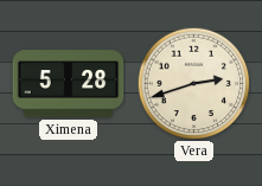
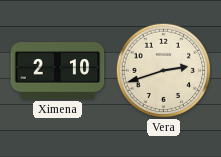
Ximena: 5:28 -> 2:10 (58, 71)
